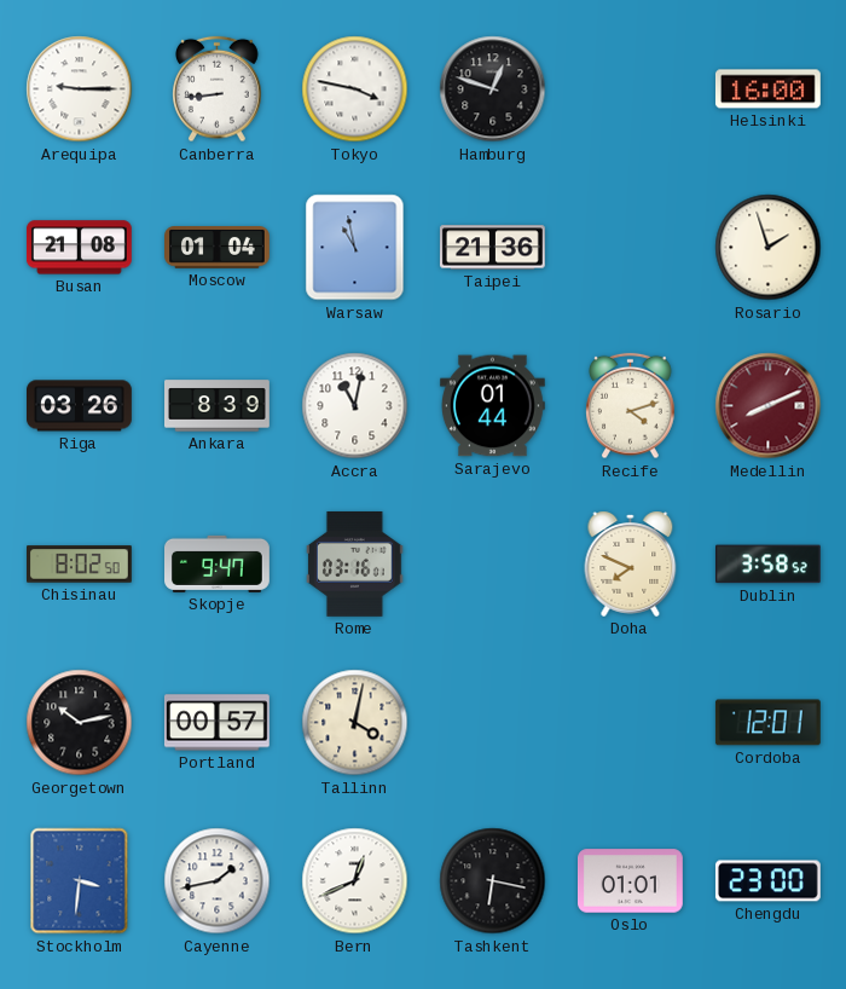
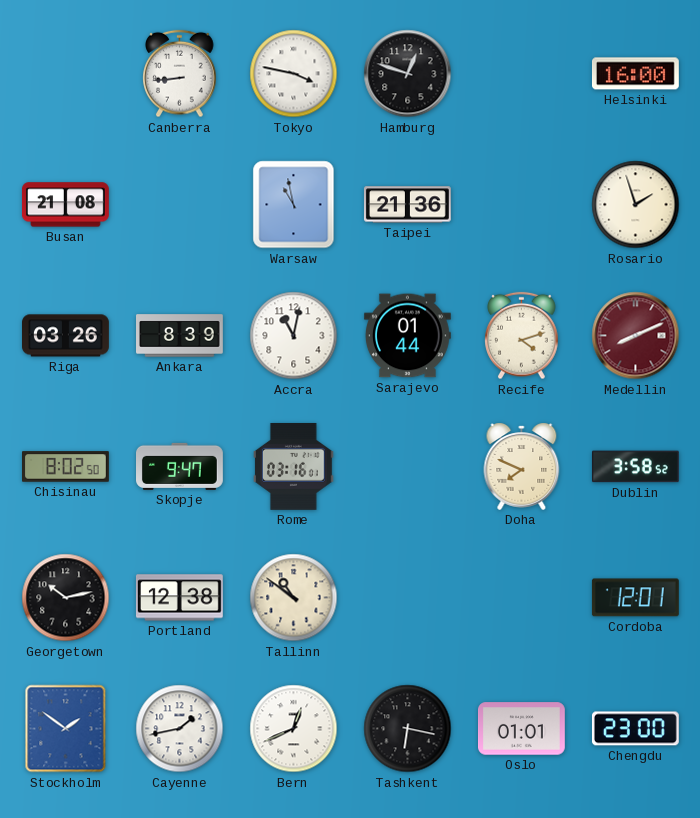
Arequipa: 9:15 -> none (80, 89)
Moscow: 01:04 -> none (218, 248)
Portland: 00:57 -> 12:38 (179, 598)
Tallinn: 4:02 -> 10:51 (294, 598)
Stockholm: 3:31 -> 1:51 (66, 729)
